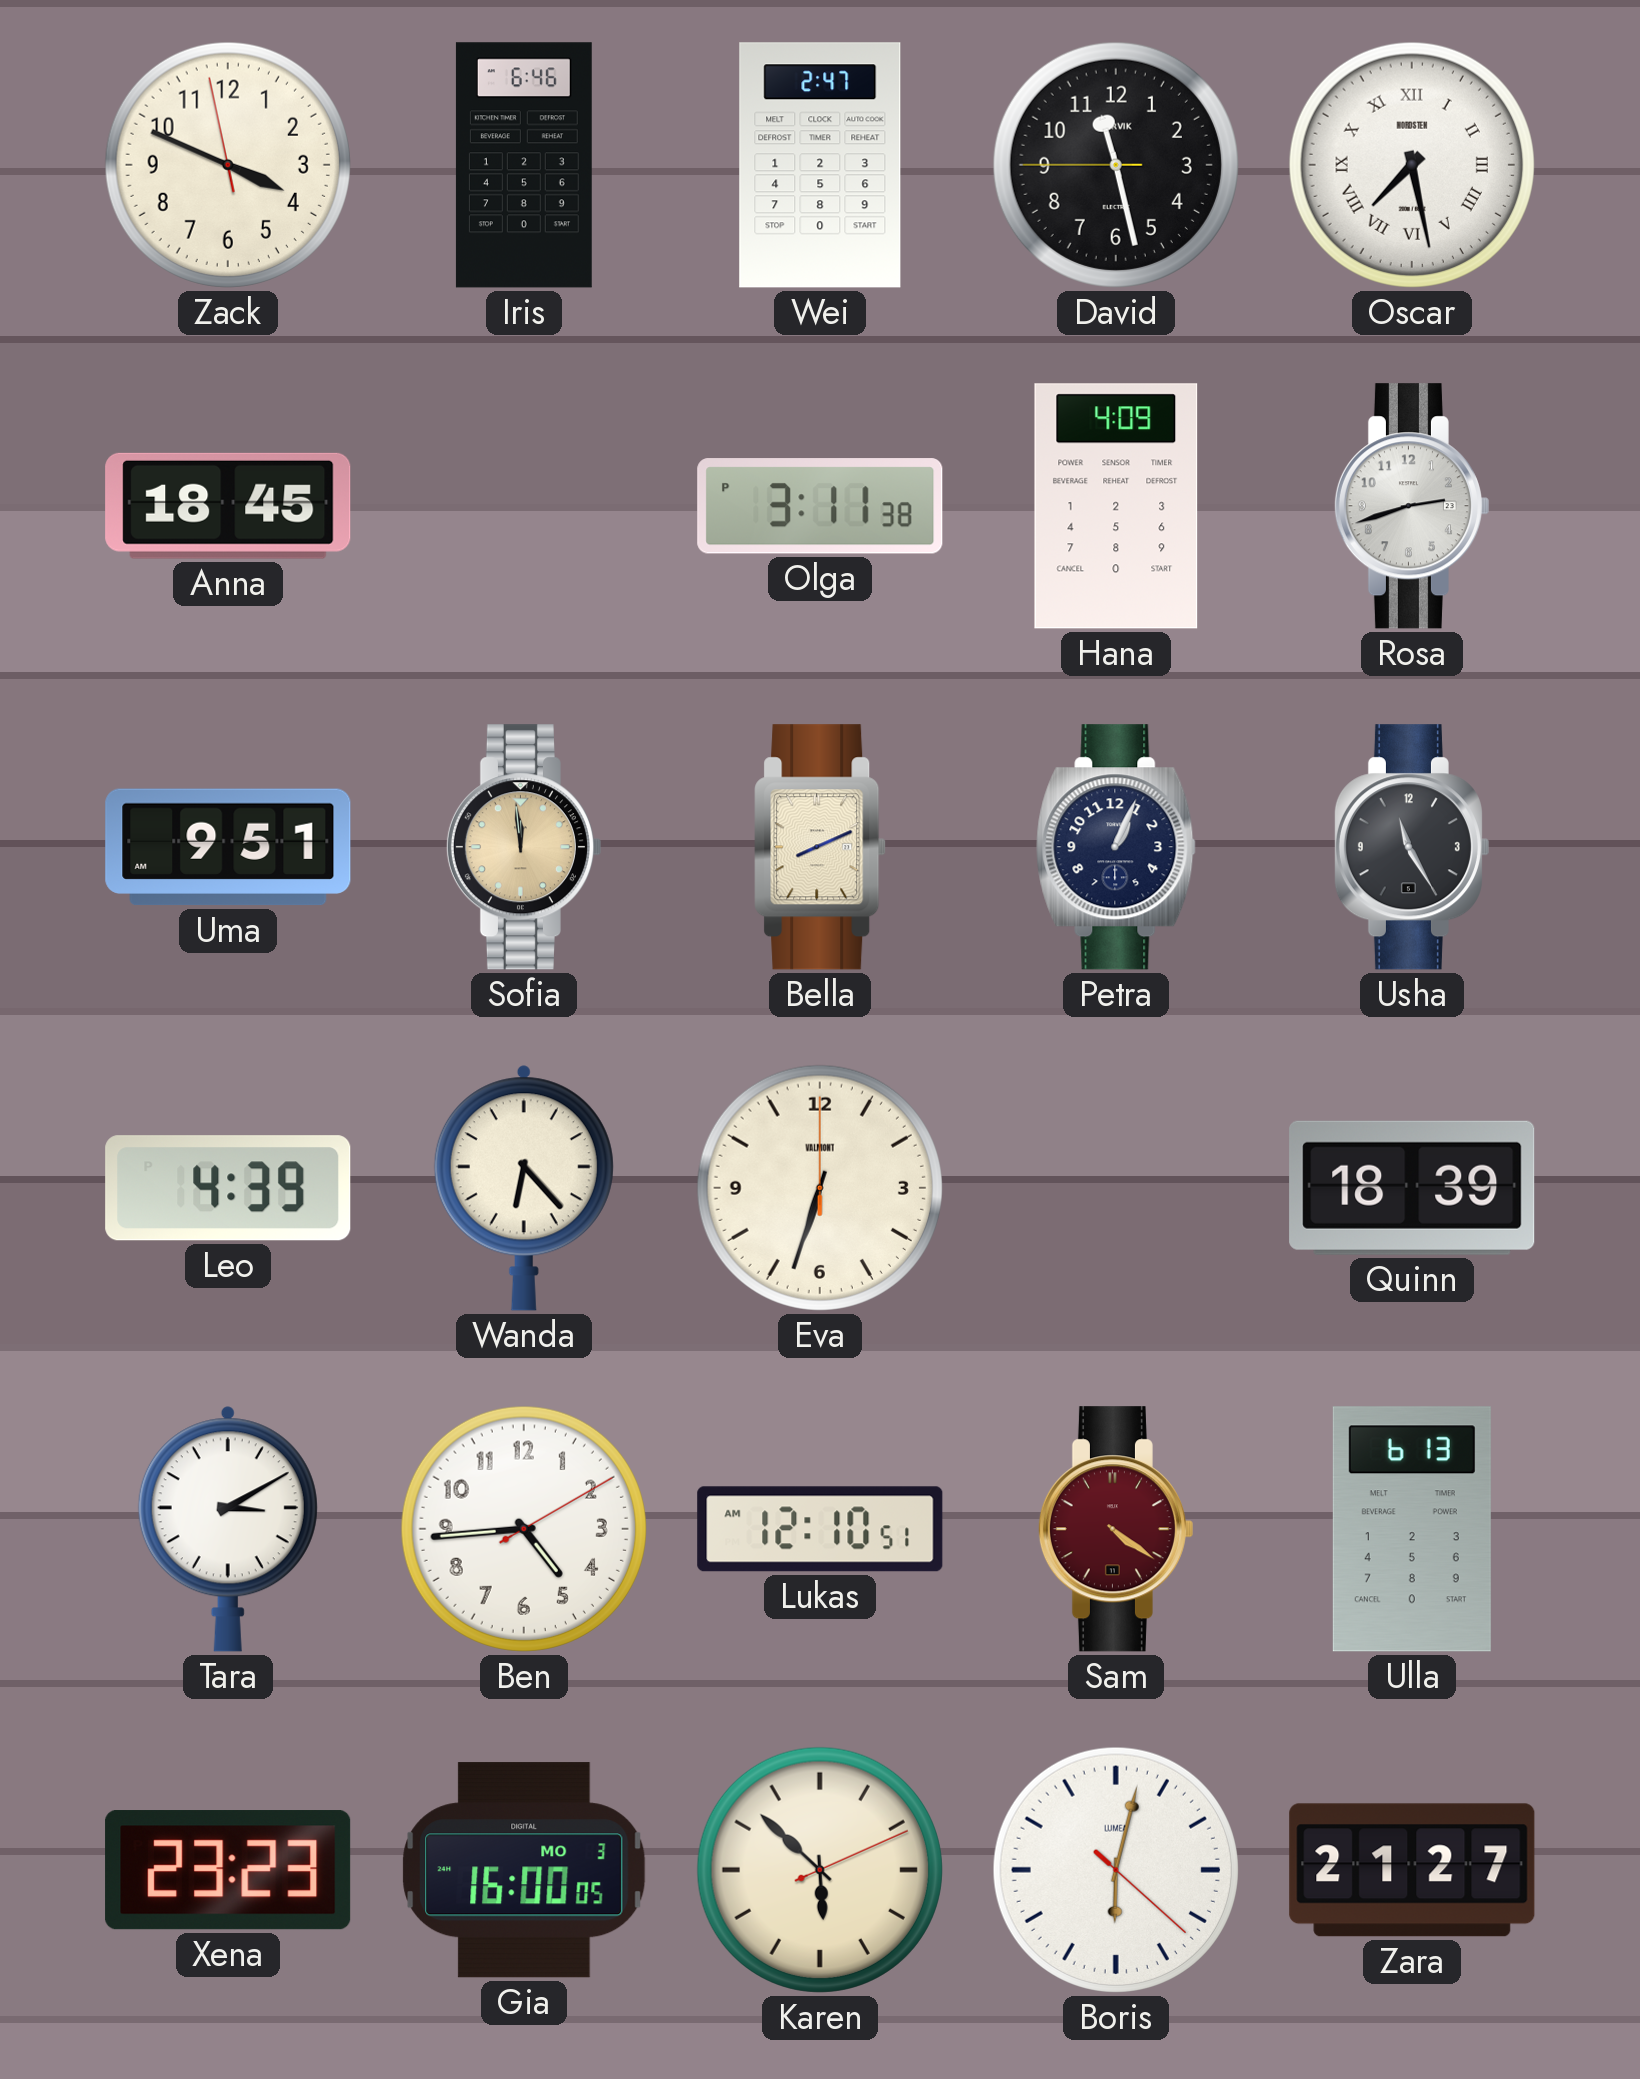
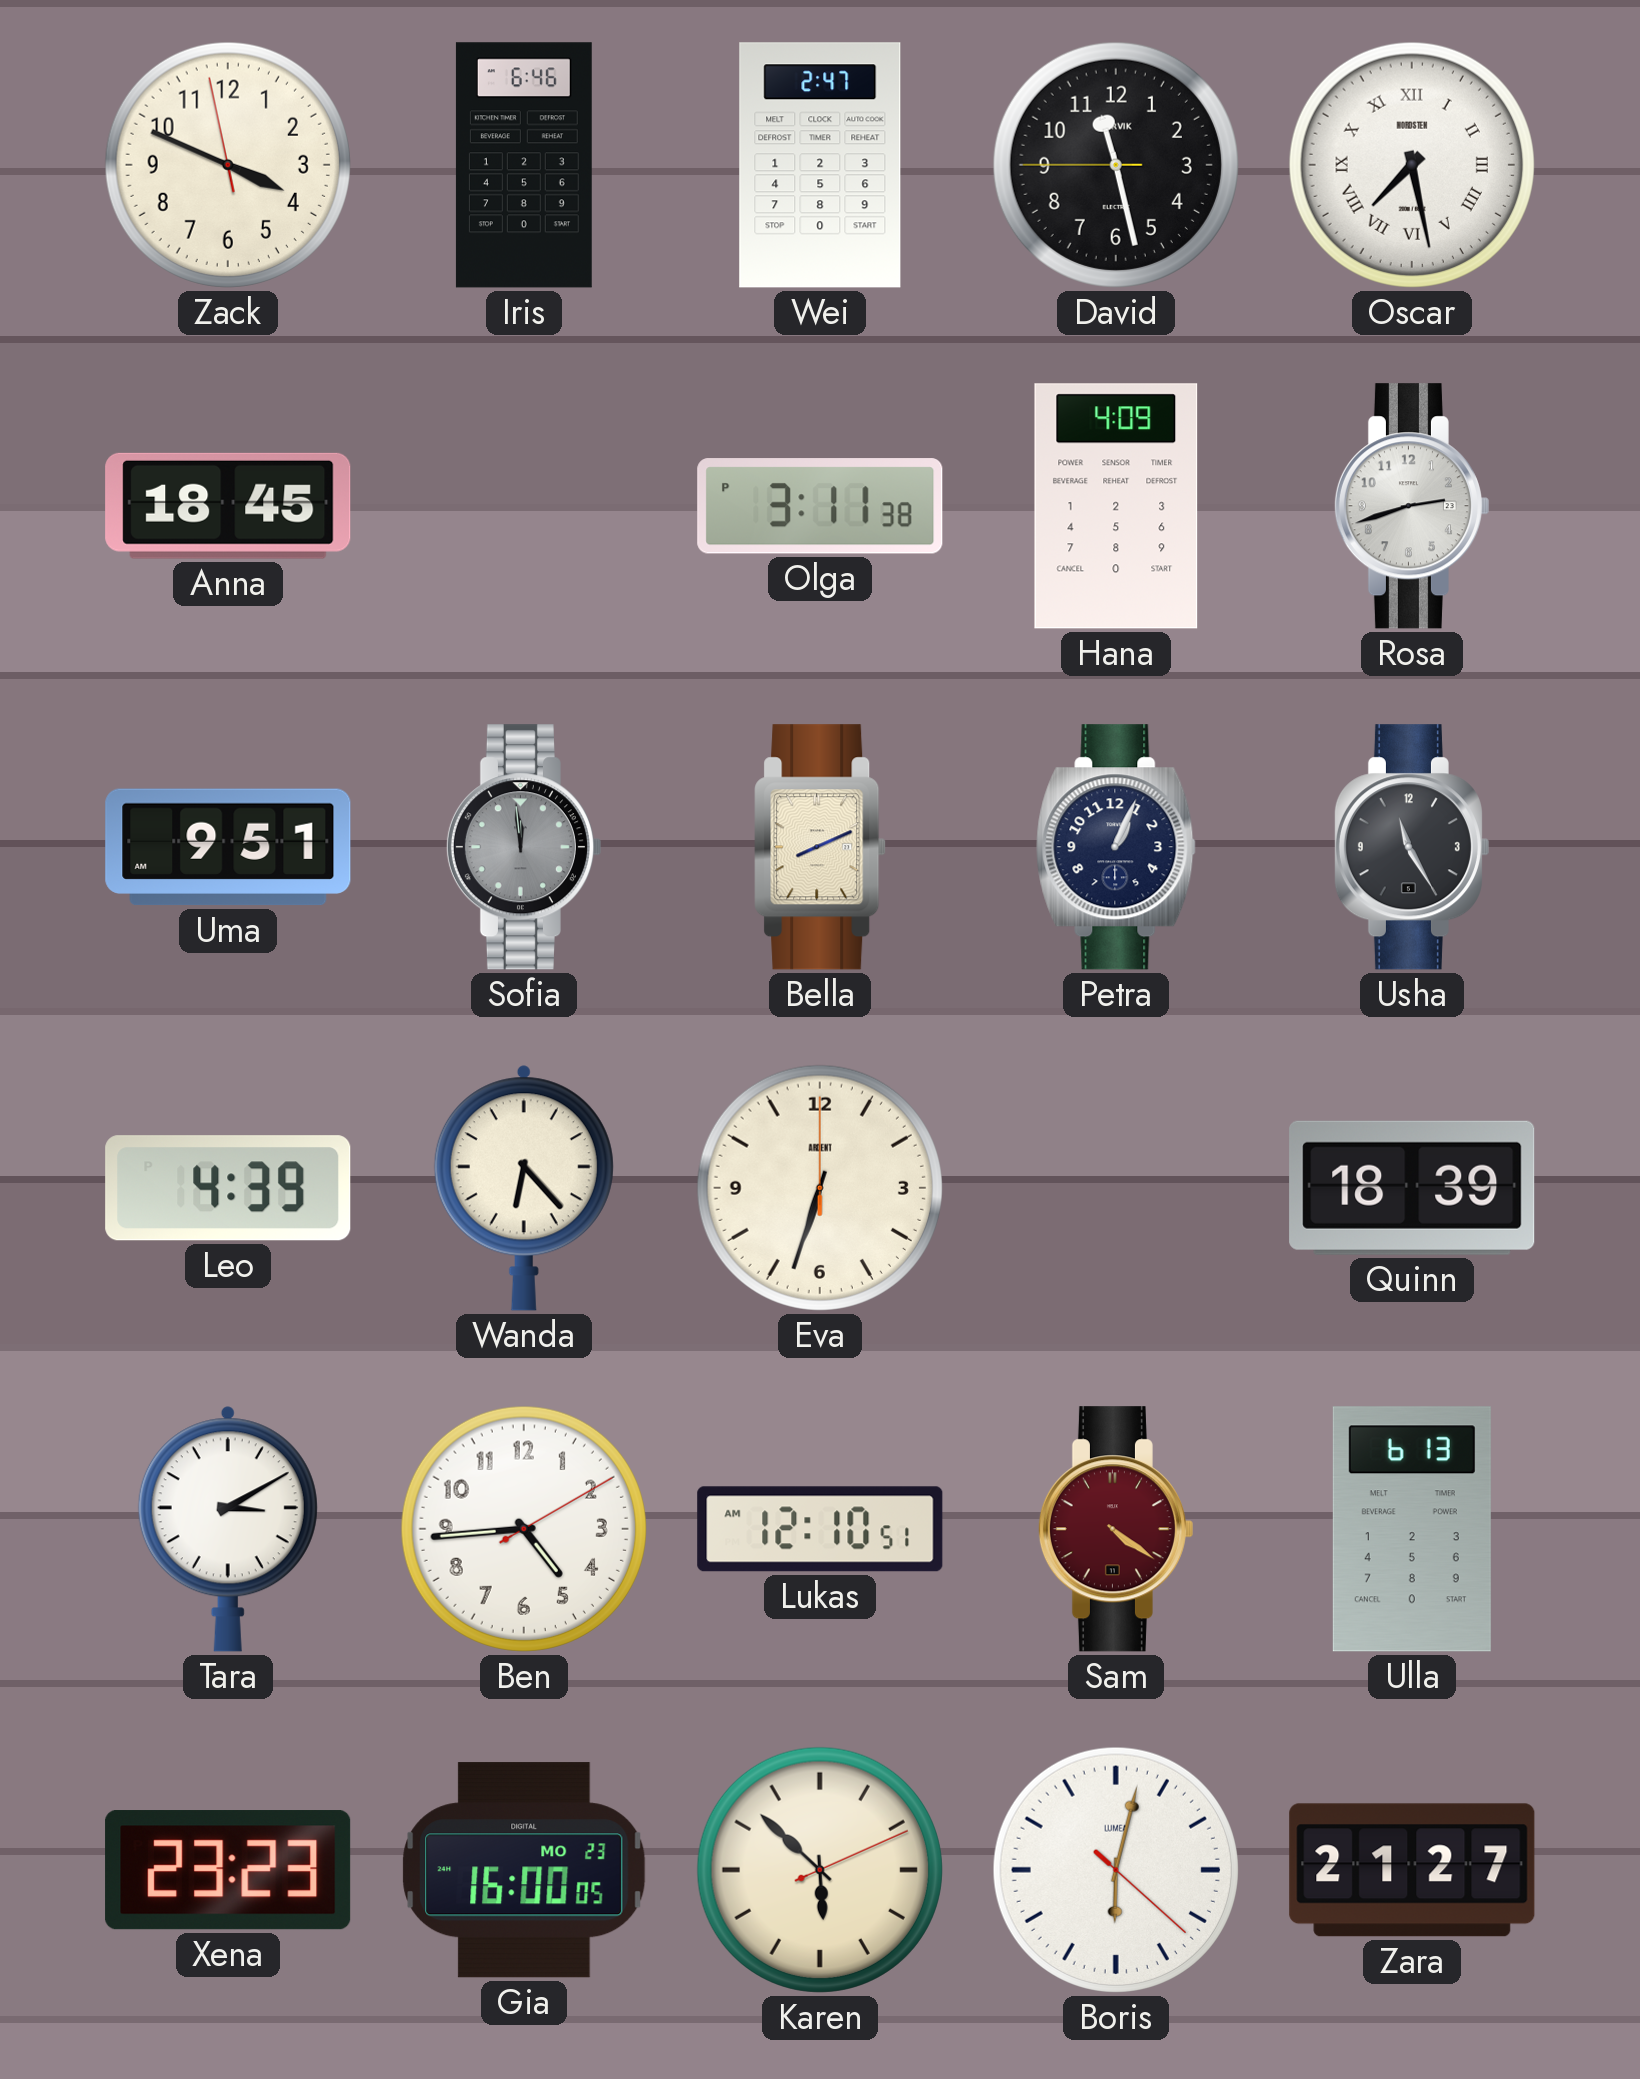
Sofia dial: champagne -> grey (523, 847)
Eva brand: VALMONT -> ARDENT (820, 1188)
Gia date: MO 3 -> MO 23 (524, 1870)
